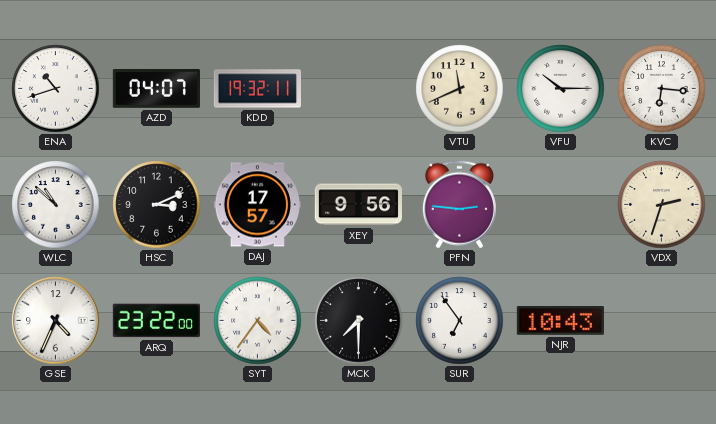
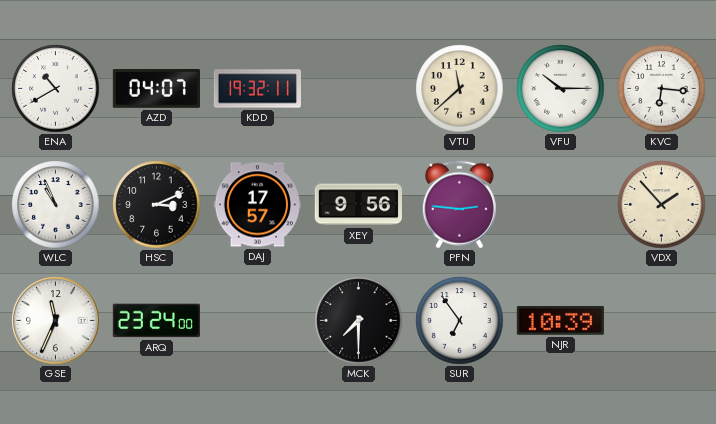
ENA: 10:42 -> 10:40 (56, 89)
VTU: 11:41 -> 11:38 (460, 89)
WLC: 10:52 -> 10:56 (56, 205)
VDX: 2:33 -> 1:53 (662, 205)
GSE: 4:34 -> 11:34 (56, 321)
ARQ: 23:22 -> 23:24 (156, 321)
SYT: 4:36 -> none (258, 321)
NJR: 10:43 -> 10:39 (560, 321)
